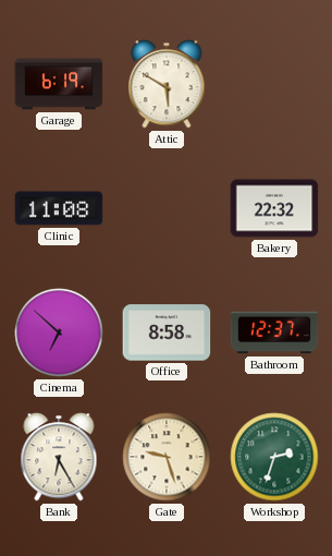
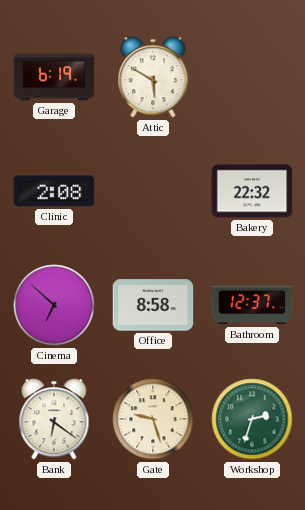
Clinic: 11:08 -> 2:08 (54, 191)
Bank: 6:25 -> 6:21 (54, 419)
